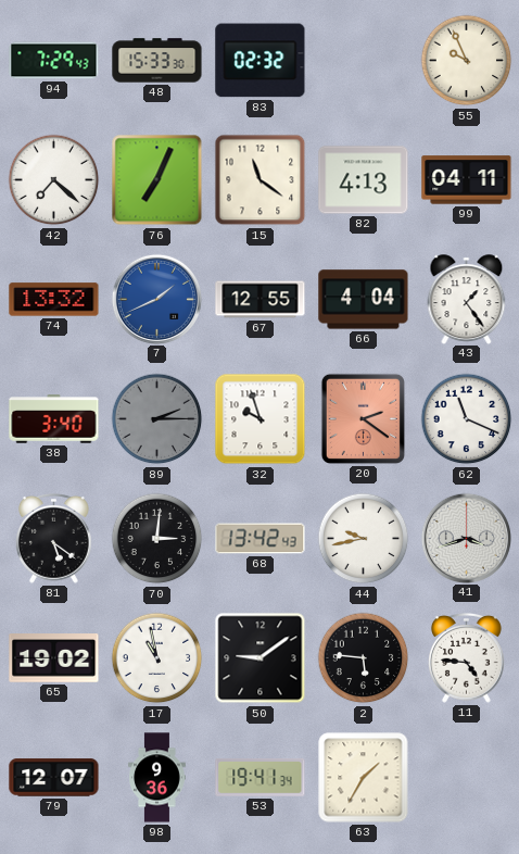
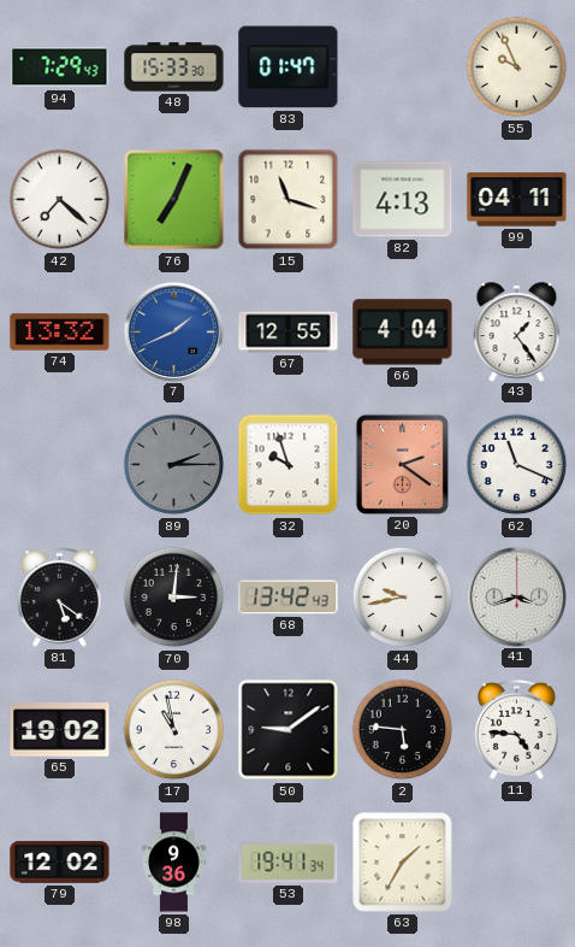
83: 02:32 -> 01:47 (289, 67)
15: 11:21 -> 11:18 (289, 200)
38: 3:40 -> none (54, 419)
79: 12:07 -> 12:02 (60, 863)
